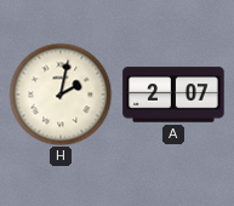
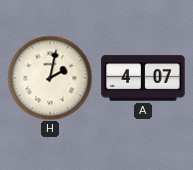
A: 2:07 -> 4:07 (143, 78)
